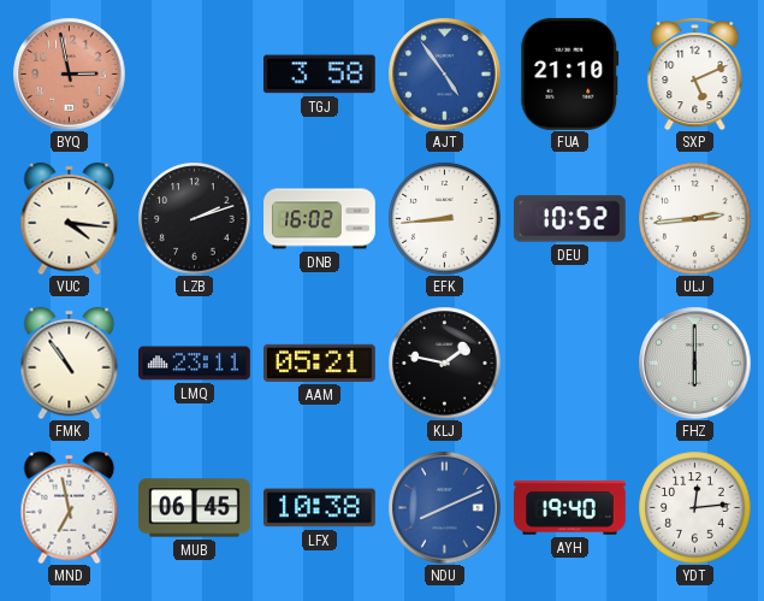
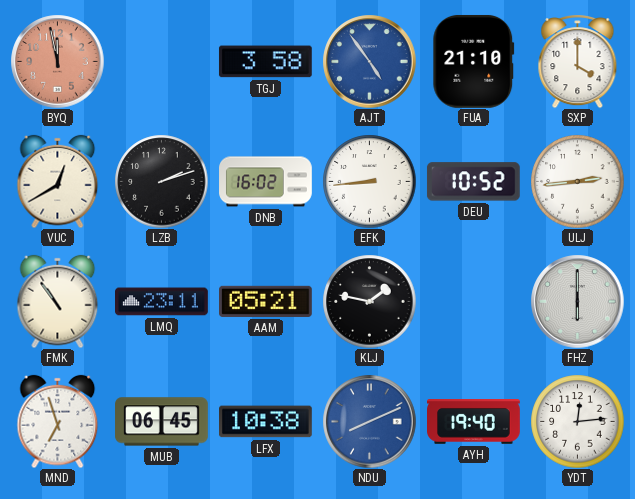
BYQ: 2:58 -> 11:58 (57, 61)
SXP: 5:11 -> 4:00 (578, 62)
VUC: 4:16 -> 12:40 (58, 181)
MND: 6:58 -> 6:57 (58, 421)
